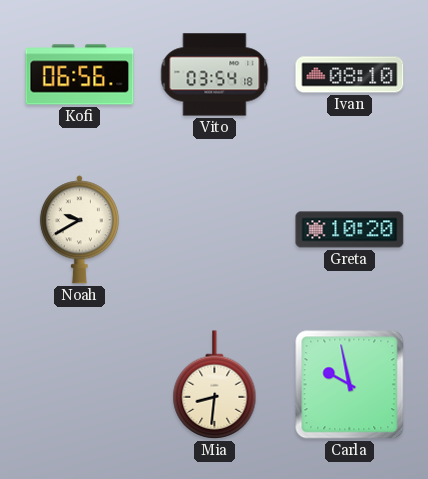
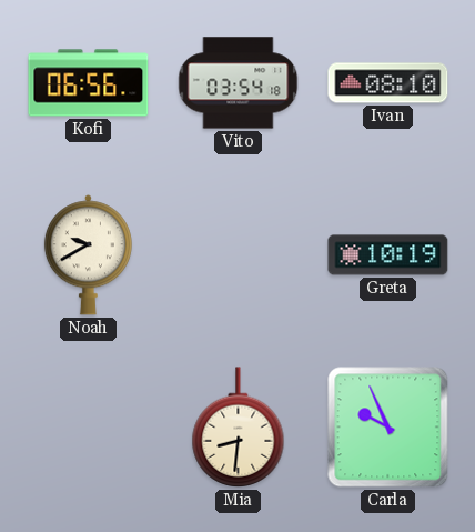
Greta: 10:20 -> 10:19 (388, 255)
Carla: 9:58 -> 9:56 (388, 428)
